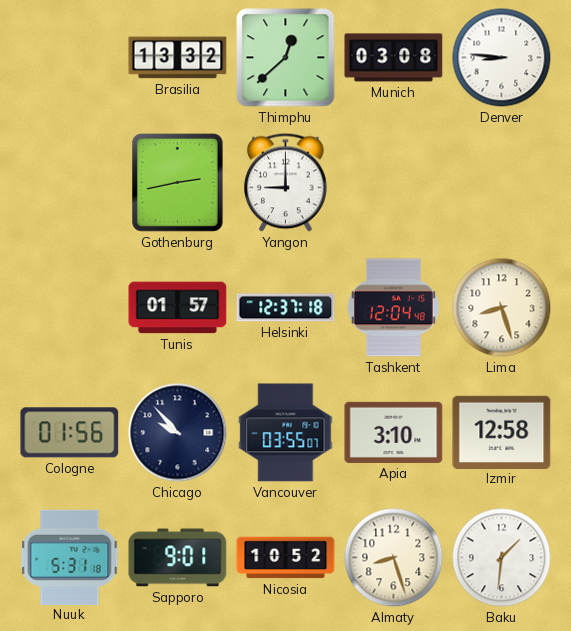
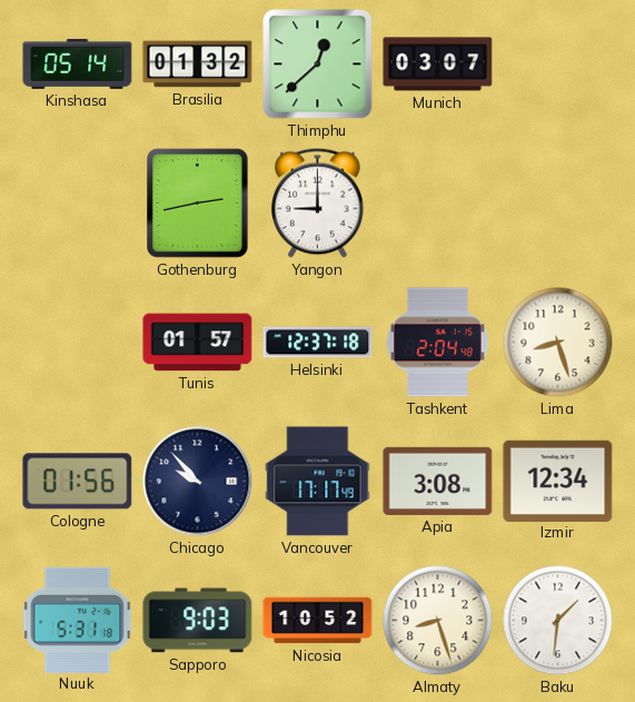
Kinshasa: none -> 05:14 (78, 63)
Brasilia: 13:32 -> 01:32 (198, 65)
Munich: 03:08 -> 03:07 (438, 65)
Denver: 8:46 -> none (502, 58)
Tashkent: 12:04 -> 2:04 (437, 343)
Vancouver: 03:55 -> 17:17 (318, 482)
Apia: 3:10 -> 3:08 (438, 481)
Izmir: 12:58 -> 12:34 (558, 481)
Sapporo: 9:01 -> 9:03 (198, 621)
